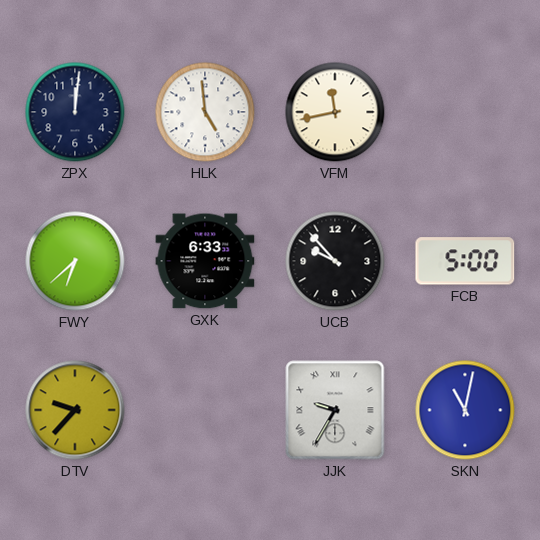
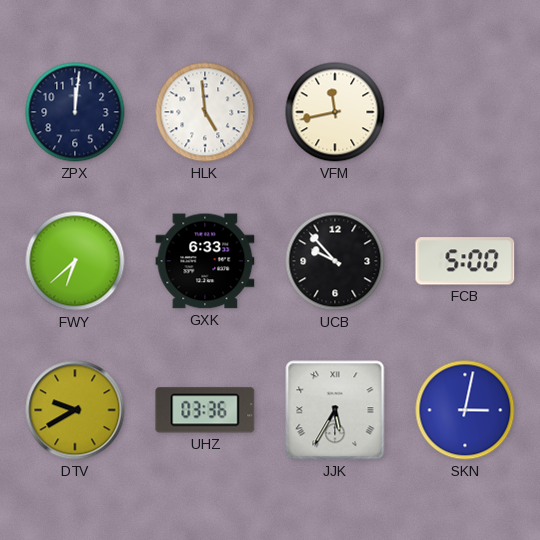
DTV: 9:37 -> 9:40 (75, 410)
UHZ: none -> 03:36 (205, 410)
JJK: 9:35 -> 5:35 (335, 410)
SKN: 11:02 -> 3:02 (465, 410)
